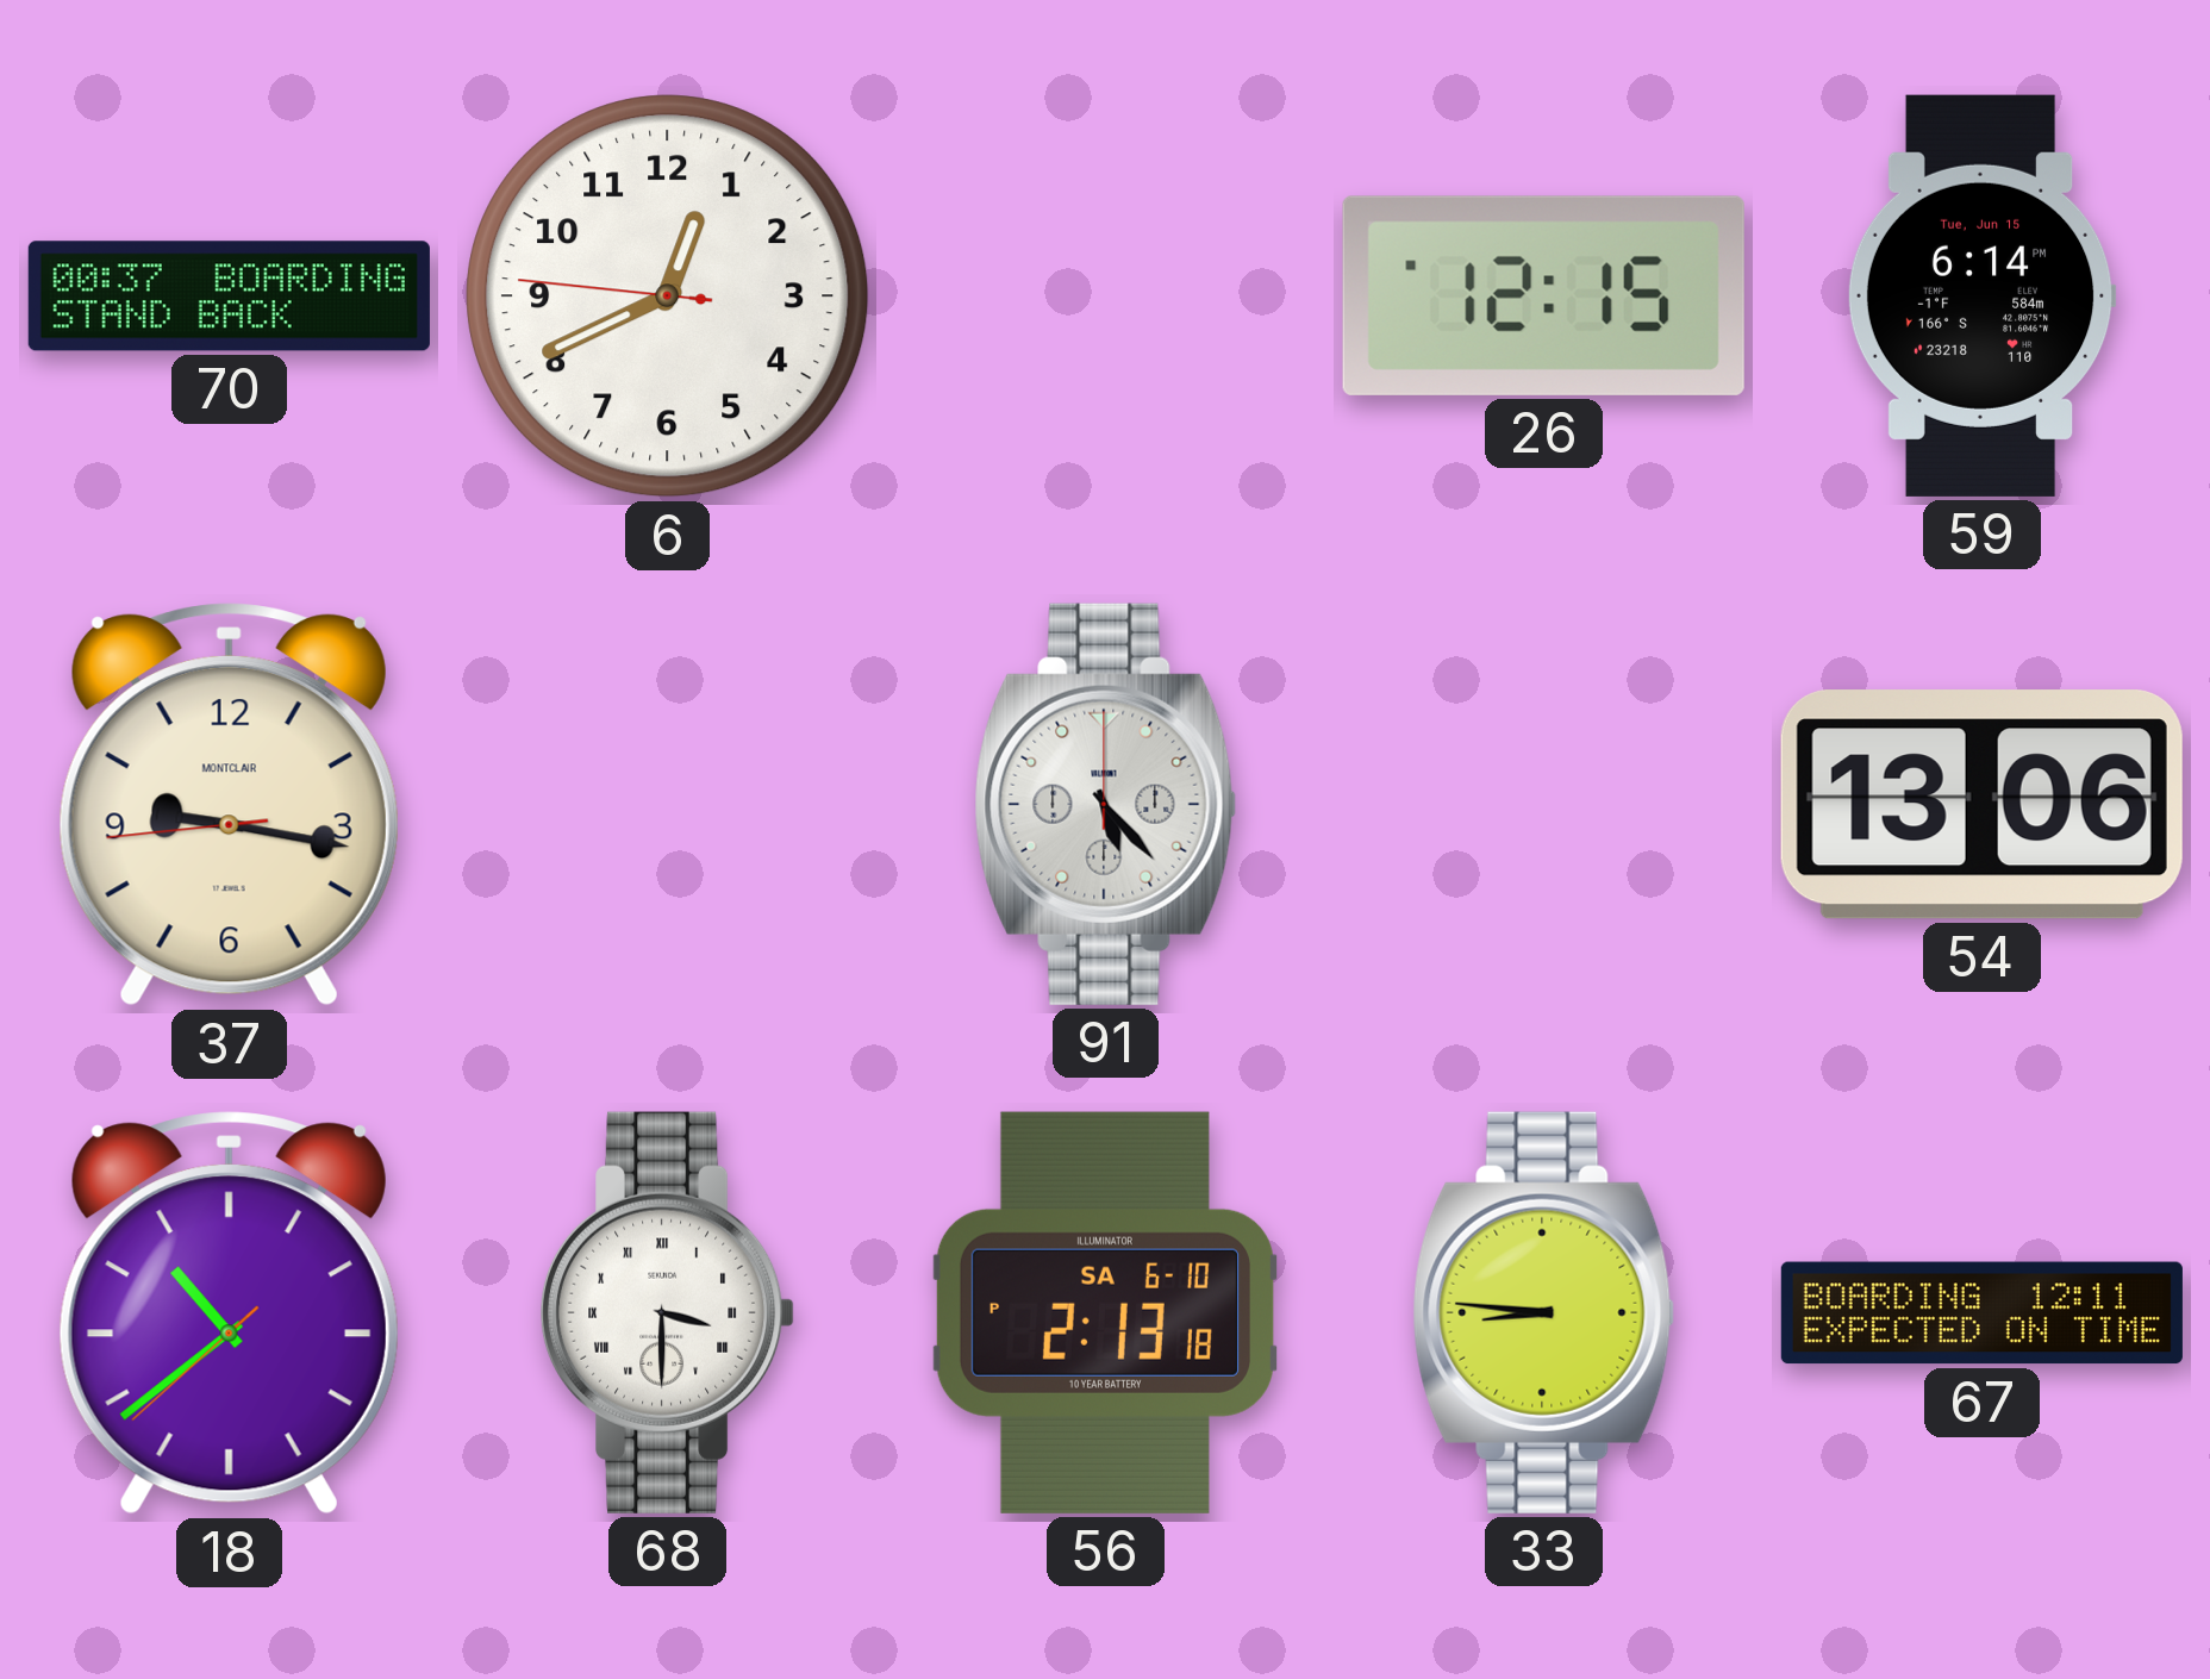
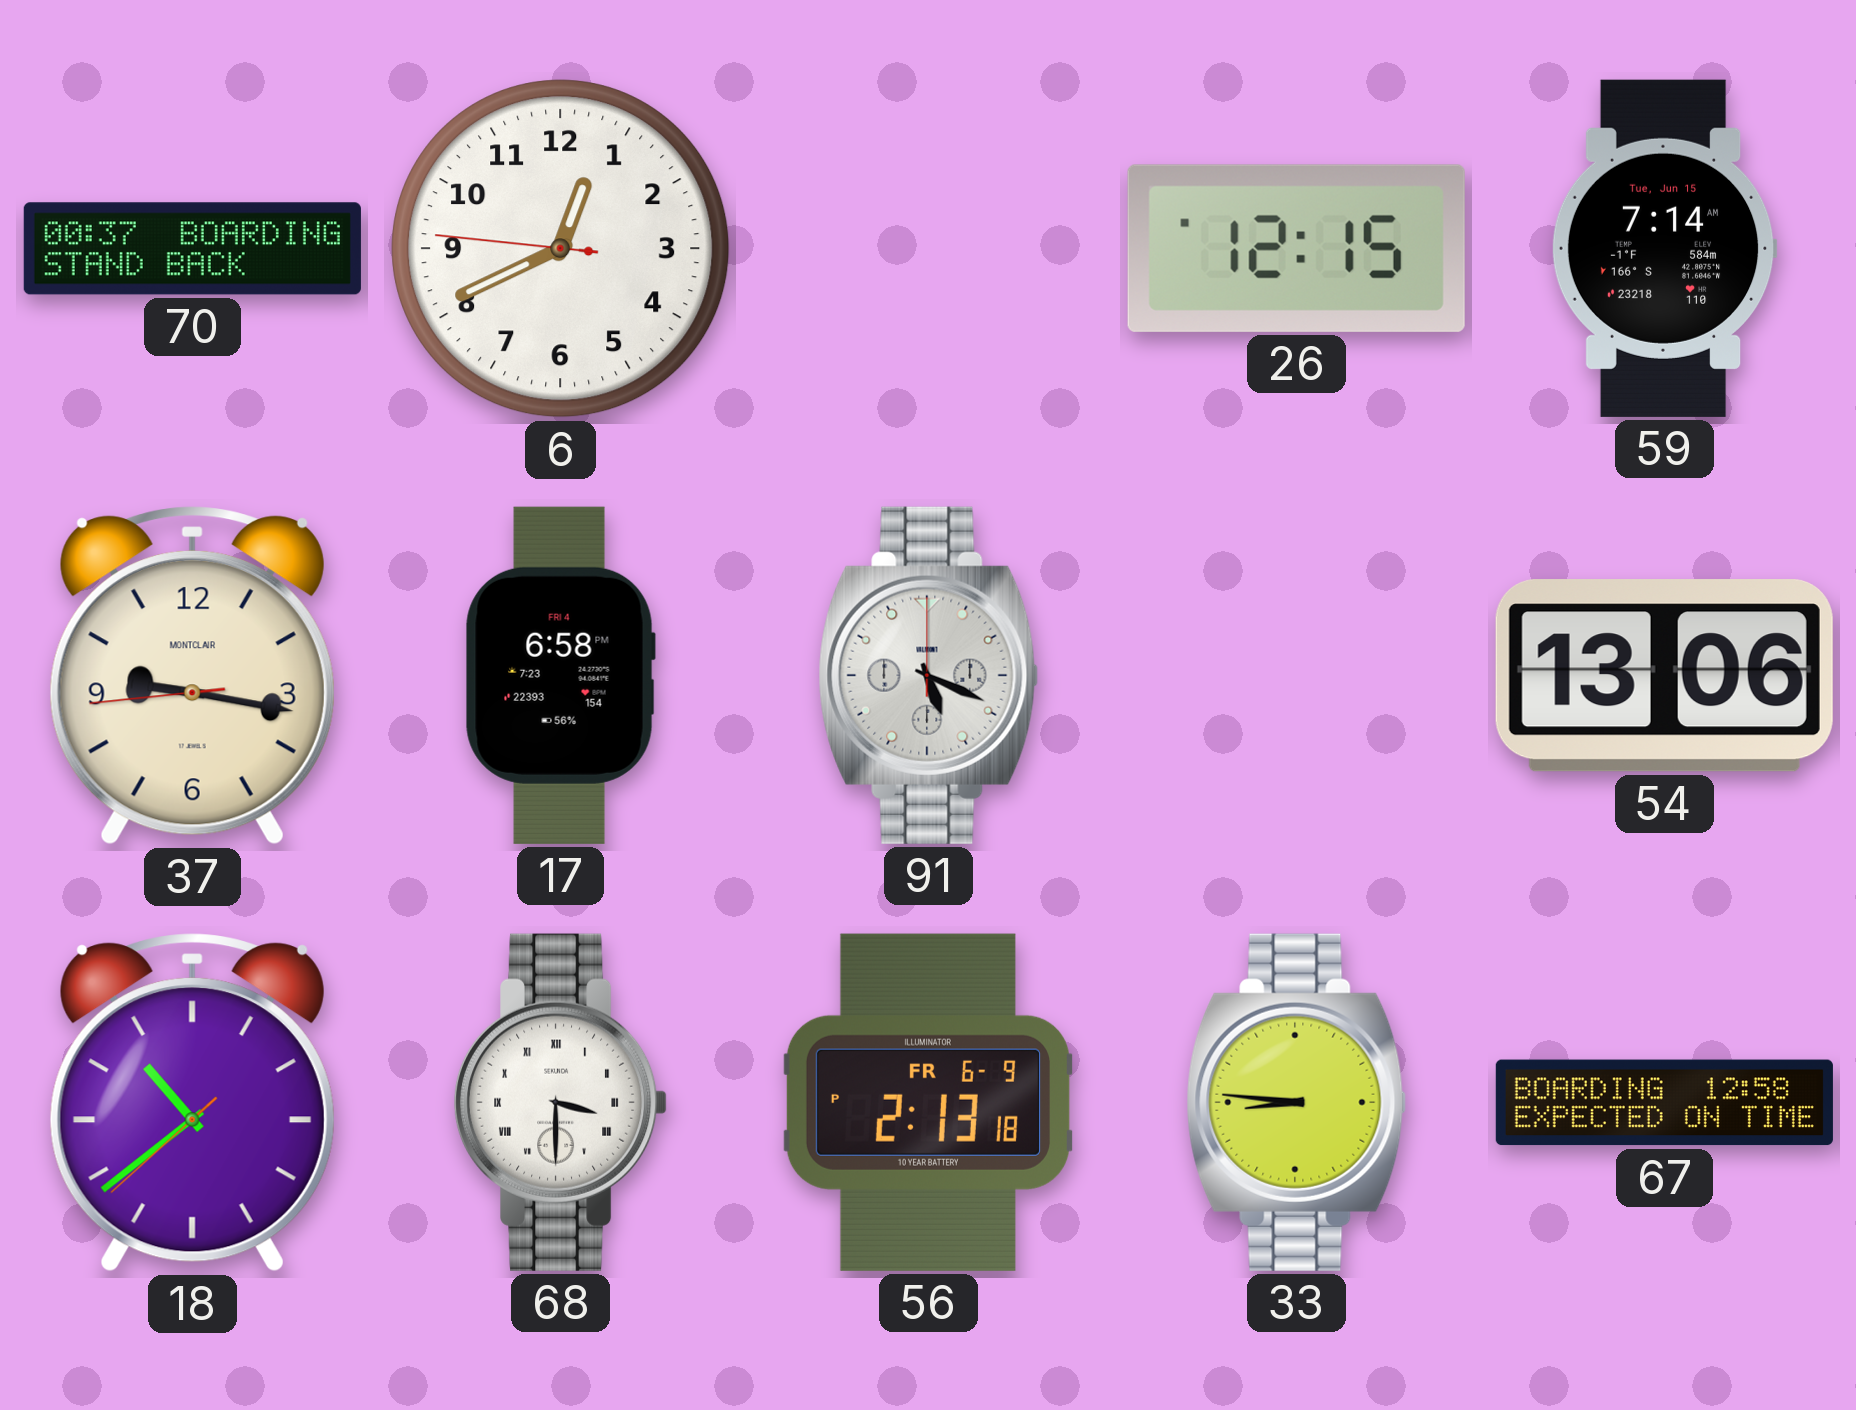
59: 6:14 -> 7:14 (1664, 248)
17: none -> 6:58 (560, 675)
91: 5:23 -> 5:19 (929, 675)
56 date: SA 6-10 -> FR 6-9 (927, 1102)
67: 12:11 -> 12:58 (1664, 1103)
